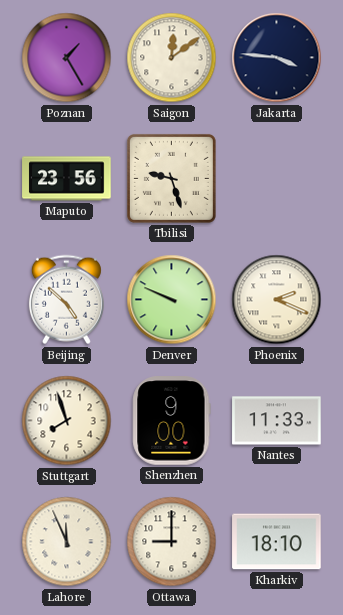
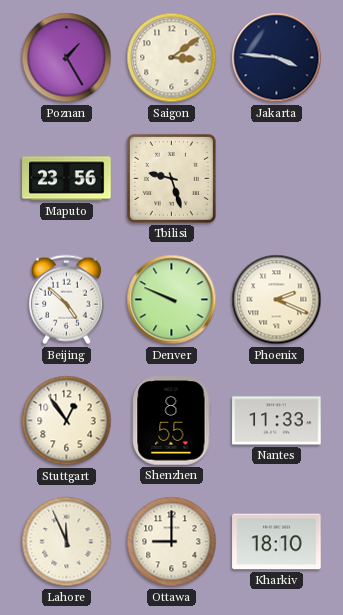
Saigon: 12:09 -> 3:09 (172, 58)
Stuttgart: 7:57 -> 12:54 (67, 421)
Shenzhen: 9:00 -> 8:55 (172, 421)
